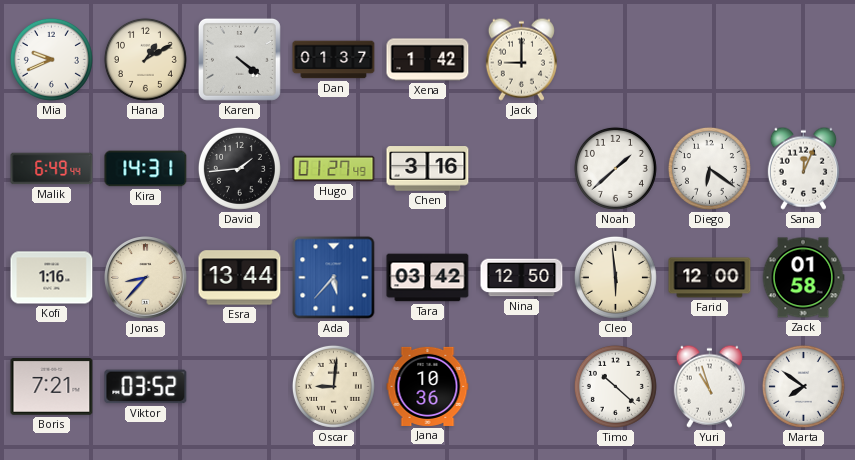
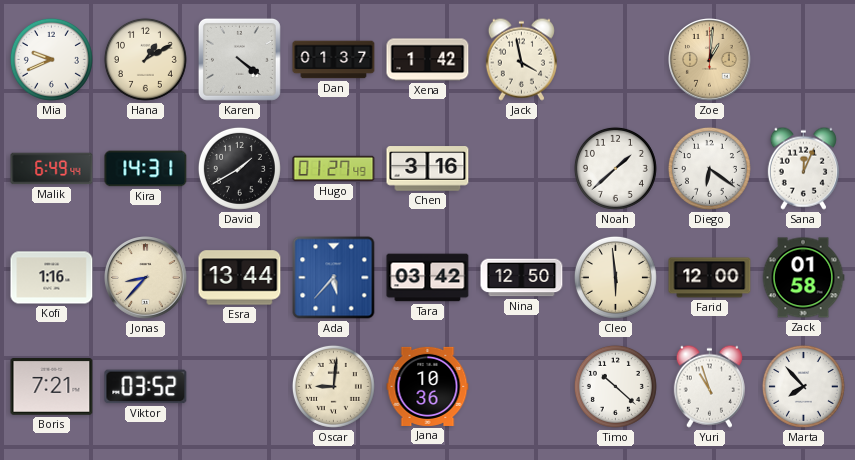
Jack: 9:00 -> 3:58 (521, 59)
Zoe: none -> 1:01 (710, 60)
David: 1:44 -> 1:40 (239, 168)
Marta: 7:51 -> 7:53 (803, 386)
